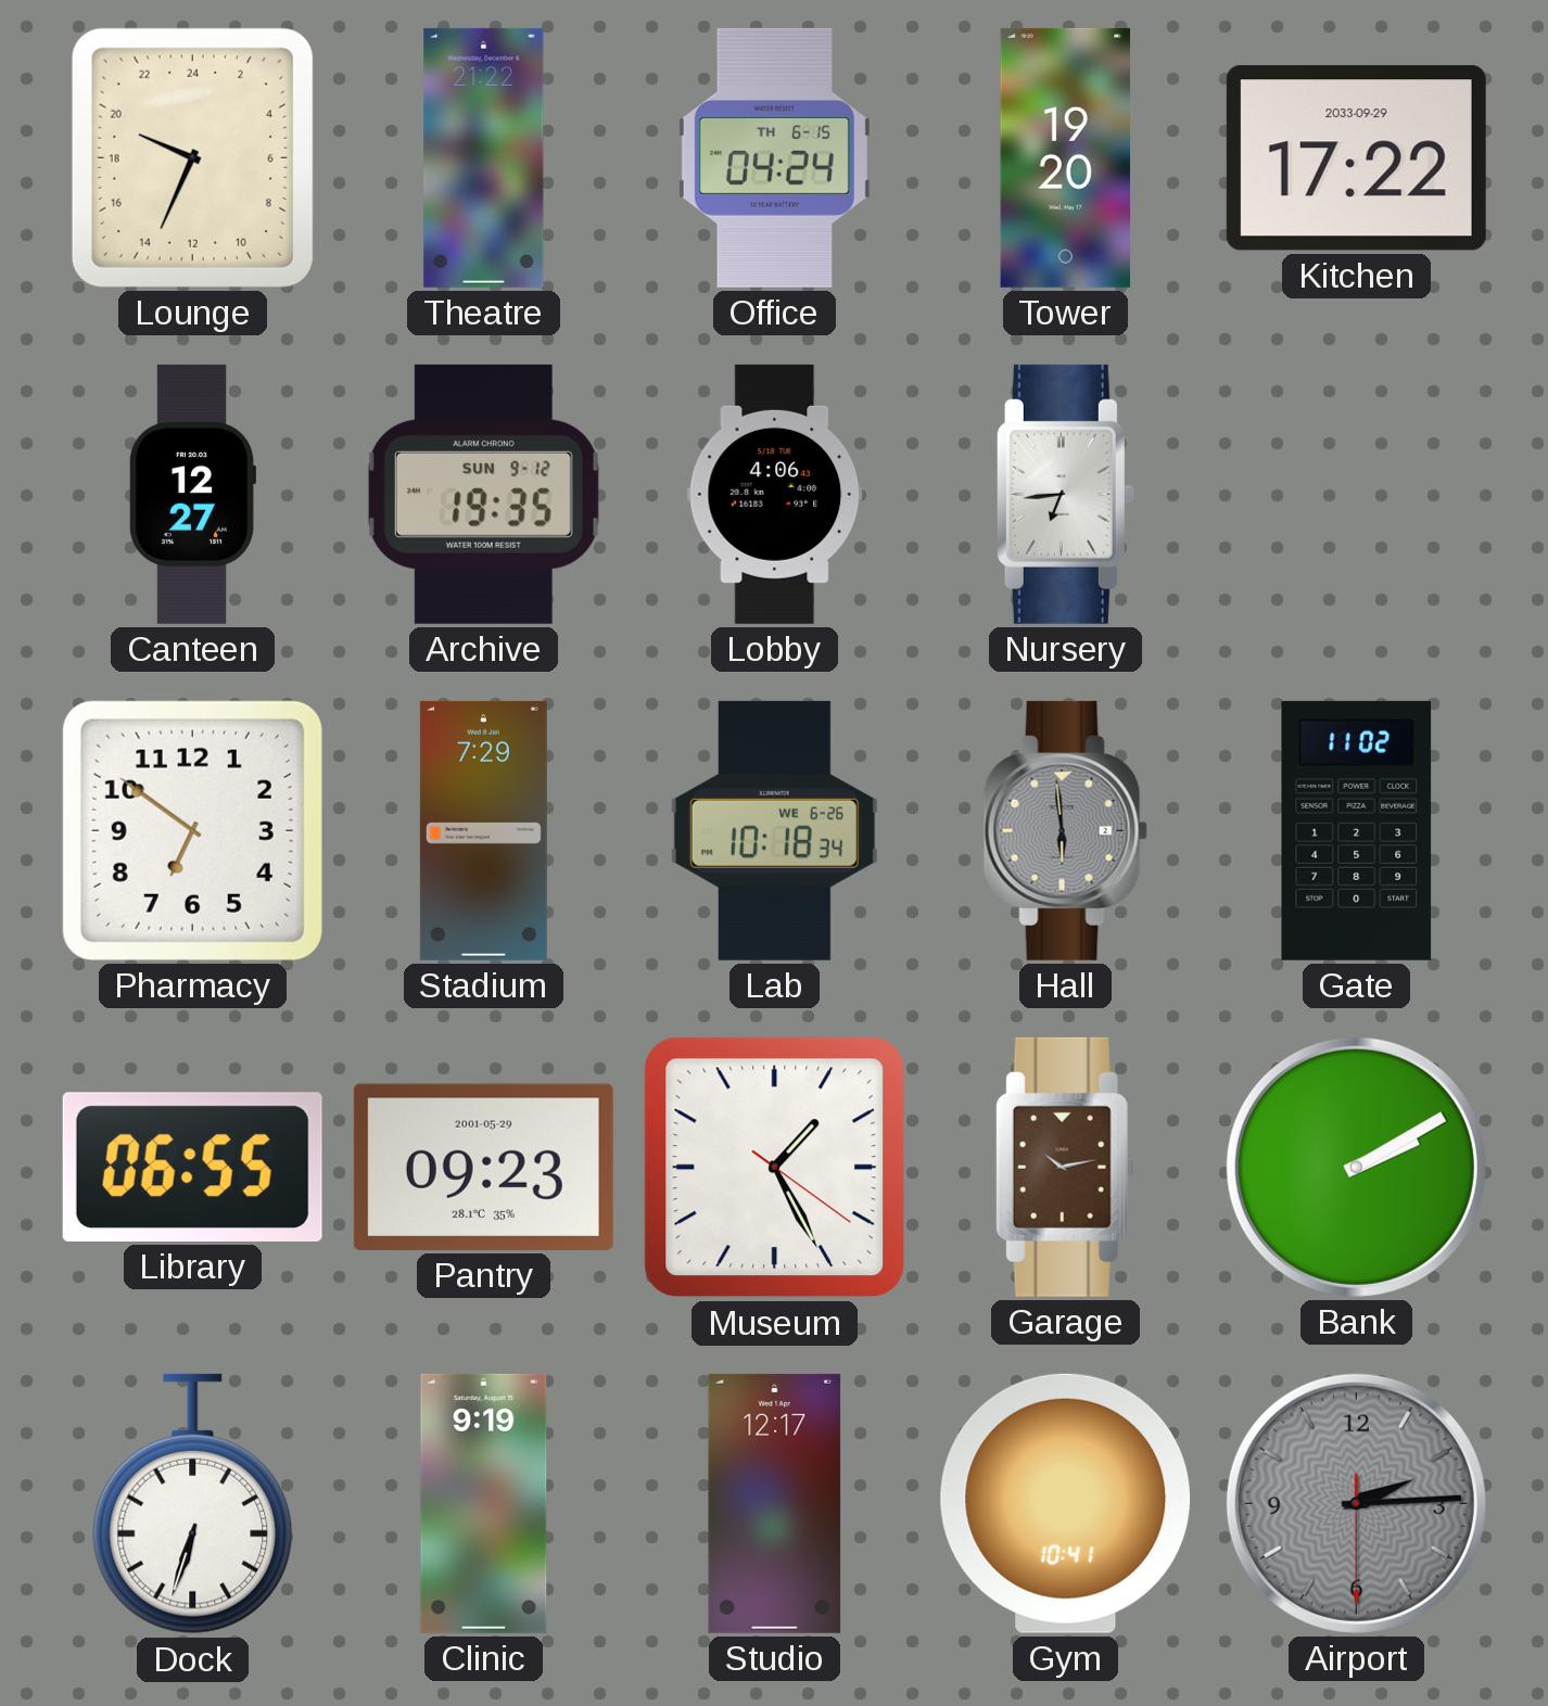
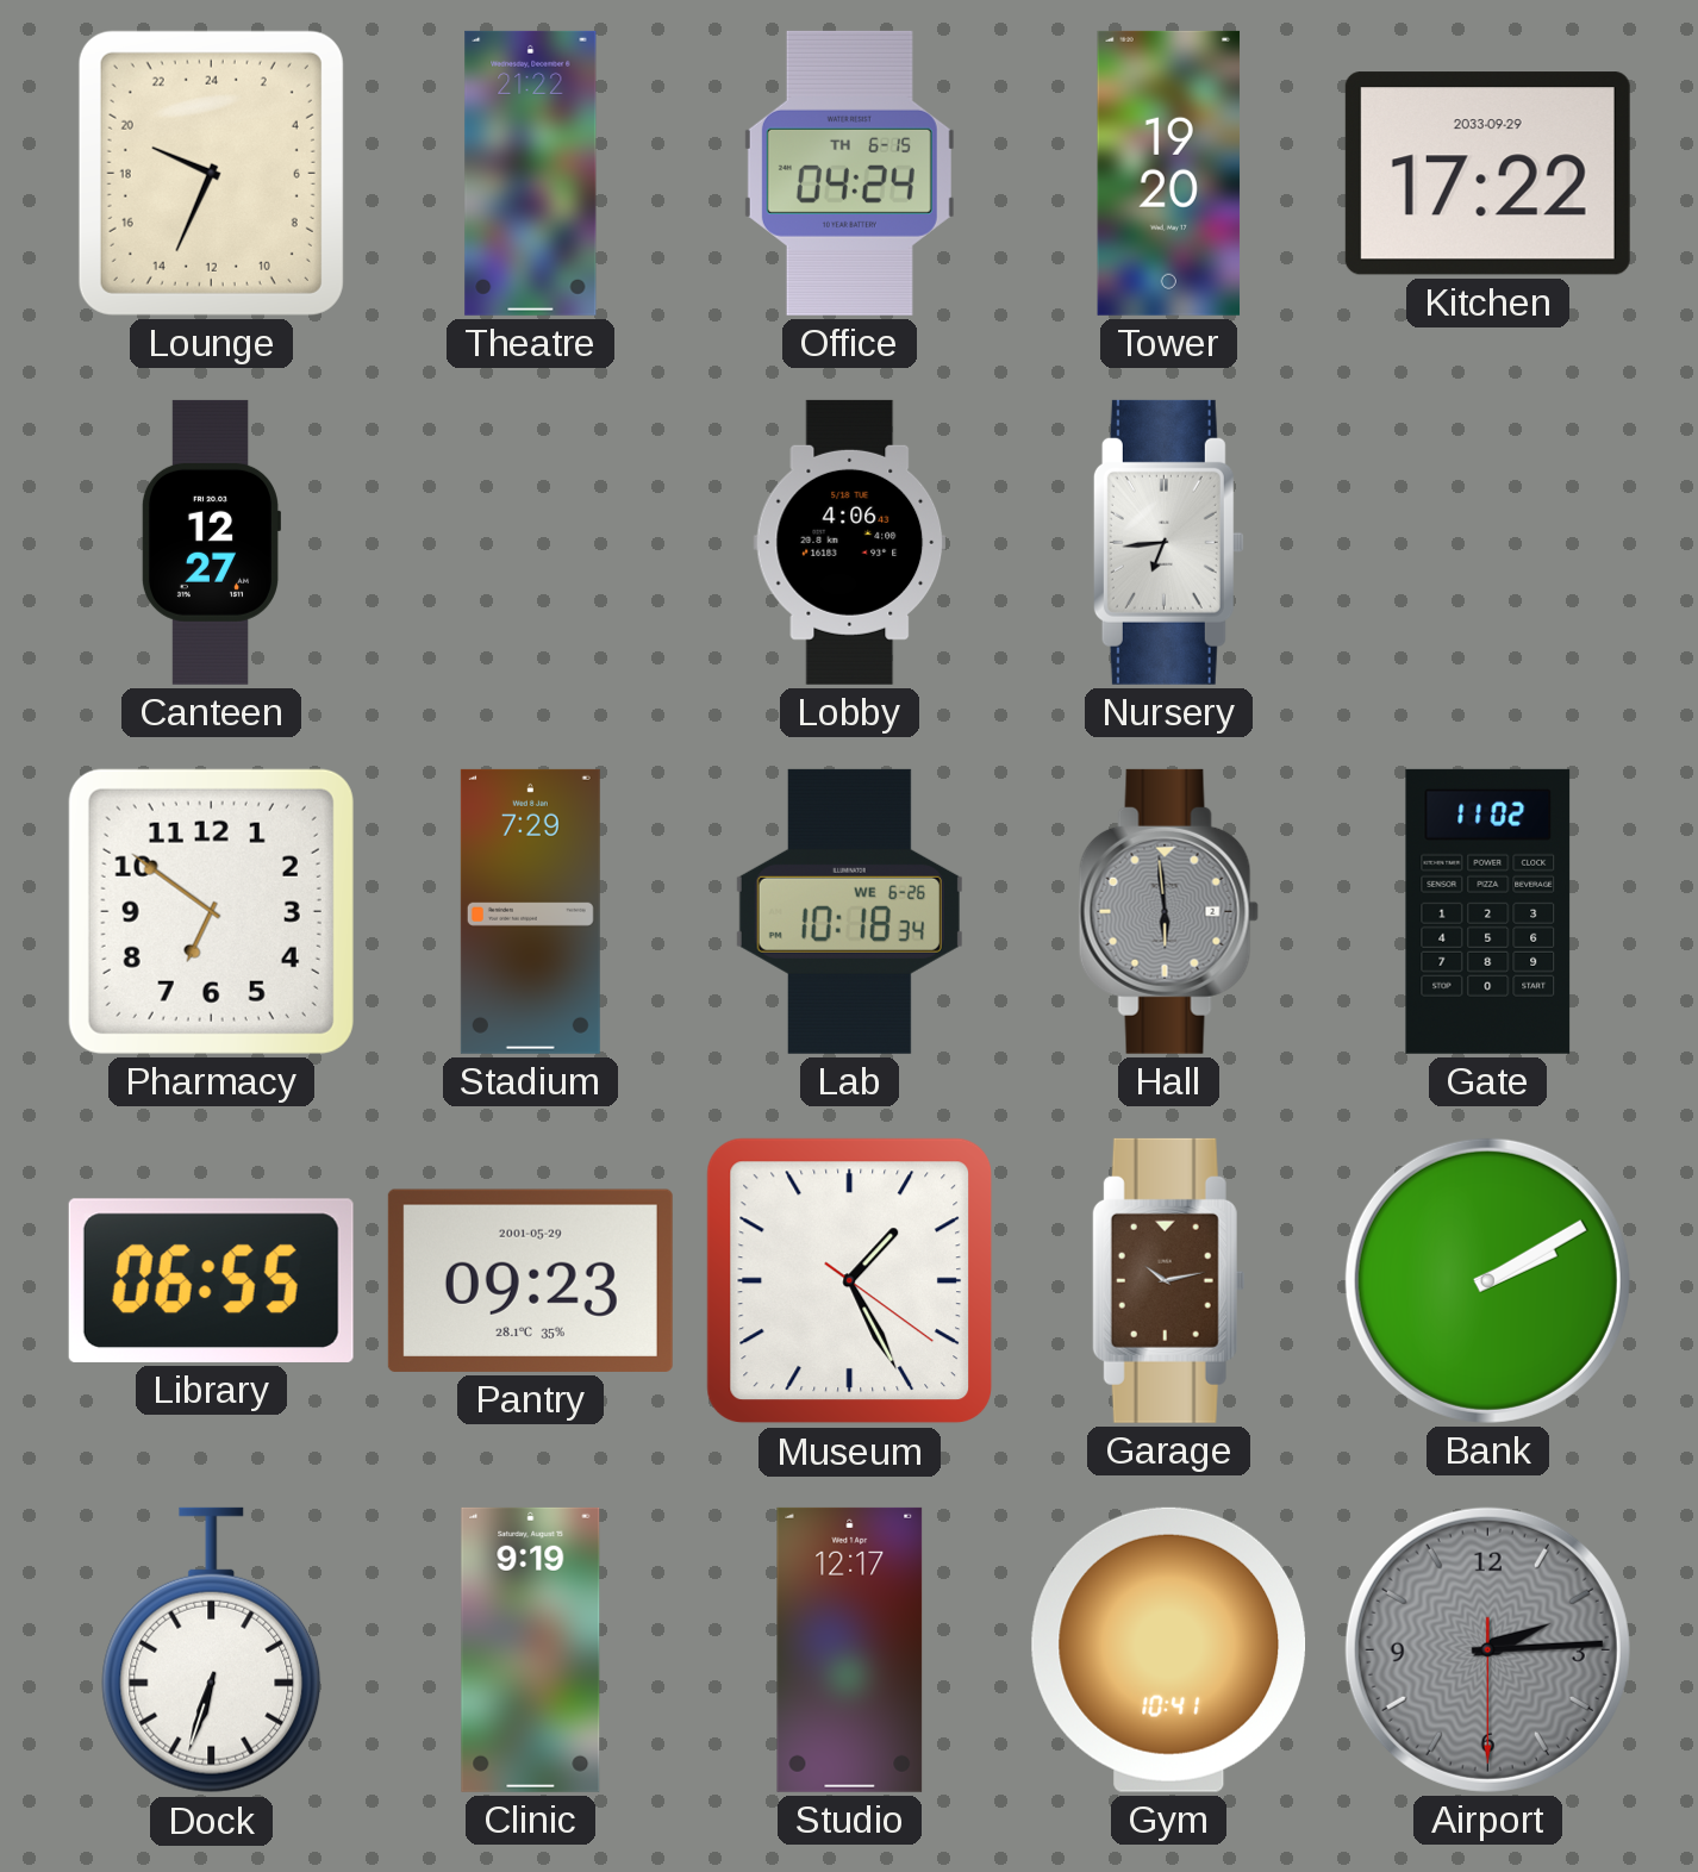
Archive: 19:35 -> none (483, 494)
